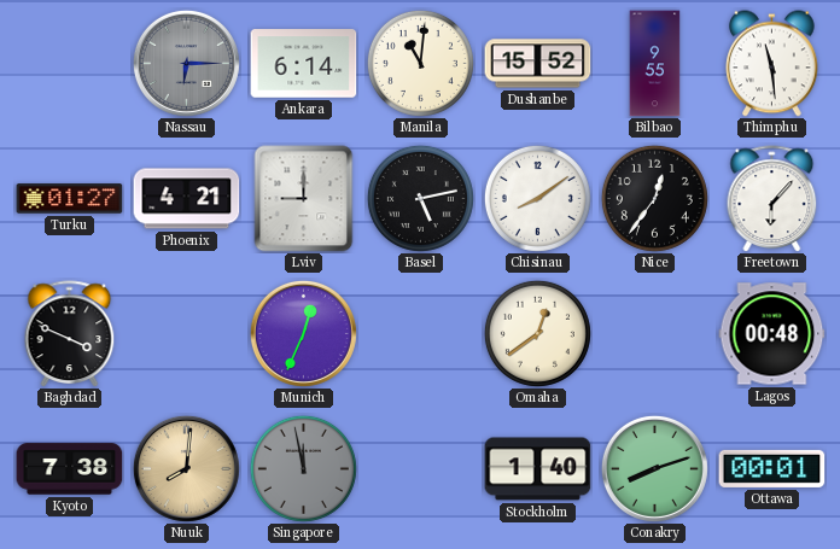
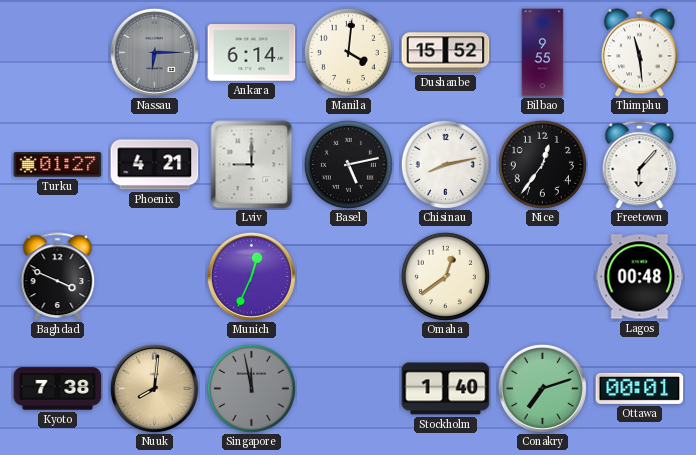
Manila: 11:01 -> 4:01 (348, 52)
Chisinau: 8:09 -> 8:13 (445, 164)
Conakry: 8:12 -> 7:12 (542, 388)
